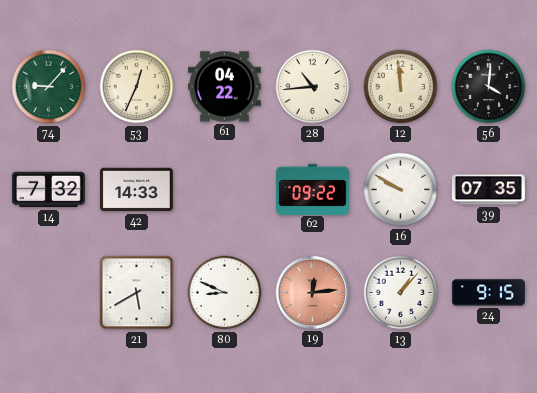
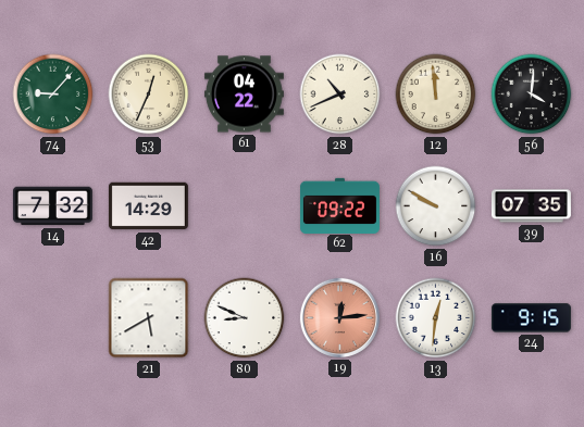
28: 10:44 -> 10:41 (340, 95)
42: 14:33 -> 14:29 (148, 206)
13: 1:07 -> 12:31 (436, 318)
